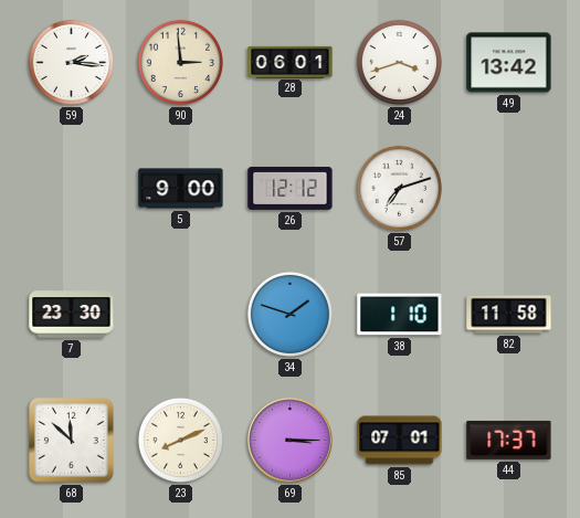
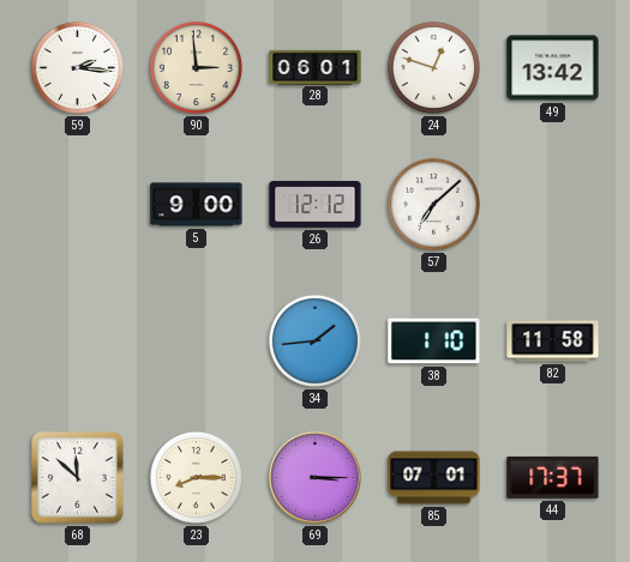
24: 3:42 -> 12:48 (433, 67)
57: 7:12 -> 7:08 (433, 204)
7: 23:30 -> none (72, 315)
34: 1:48 -> 1:44 (314, 340)
23: 8:11 -> 8:15 (196, 477)
